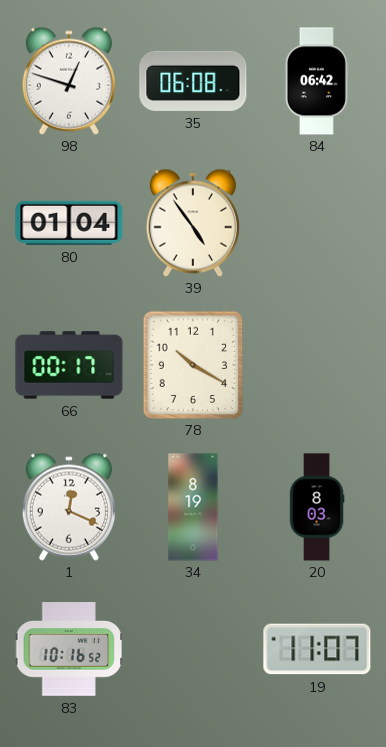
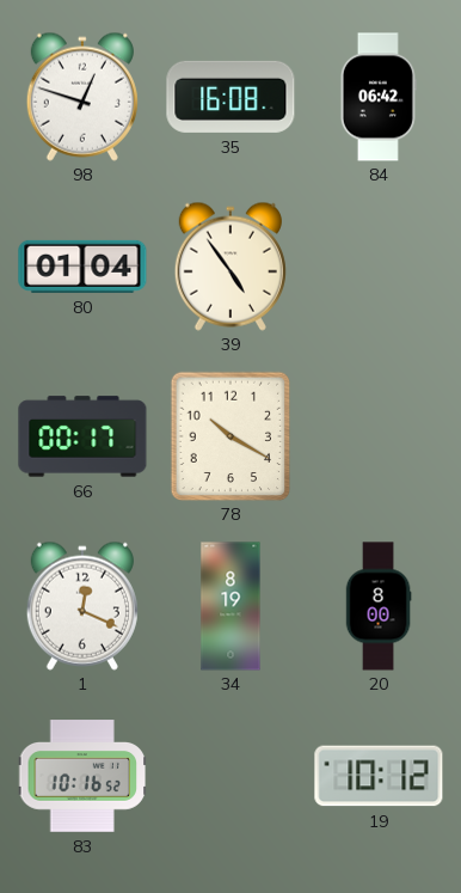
35: 06:08 -> 16:08 (230, 97)
20: 8:03 -> 8:00 (379, 606)
19: 11:07 -> 10:12 (379, 776)
